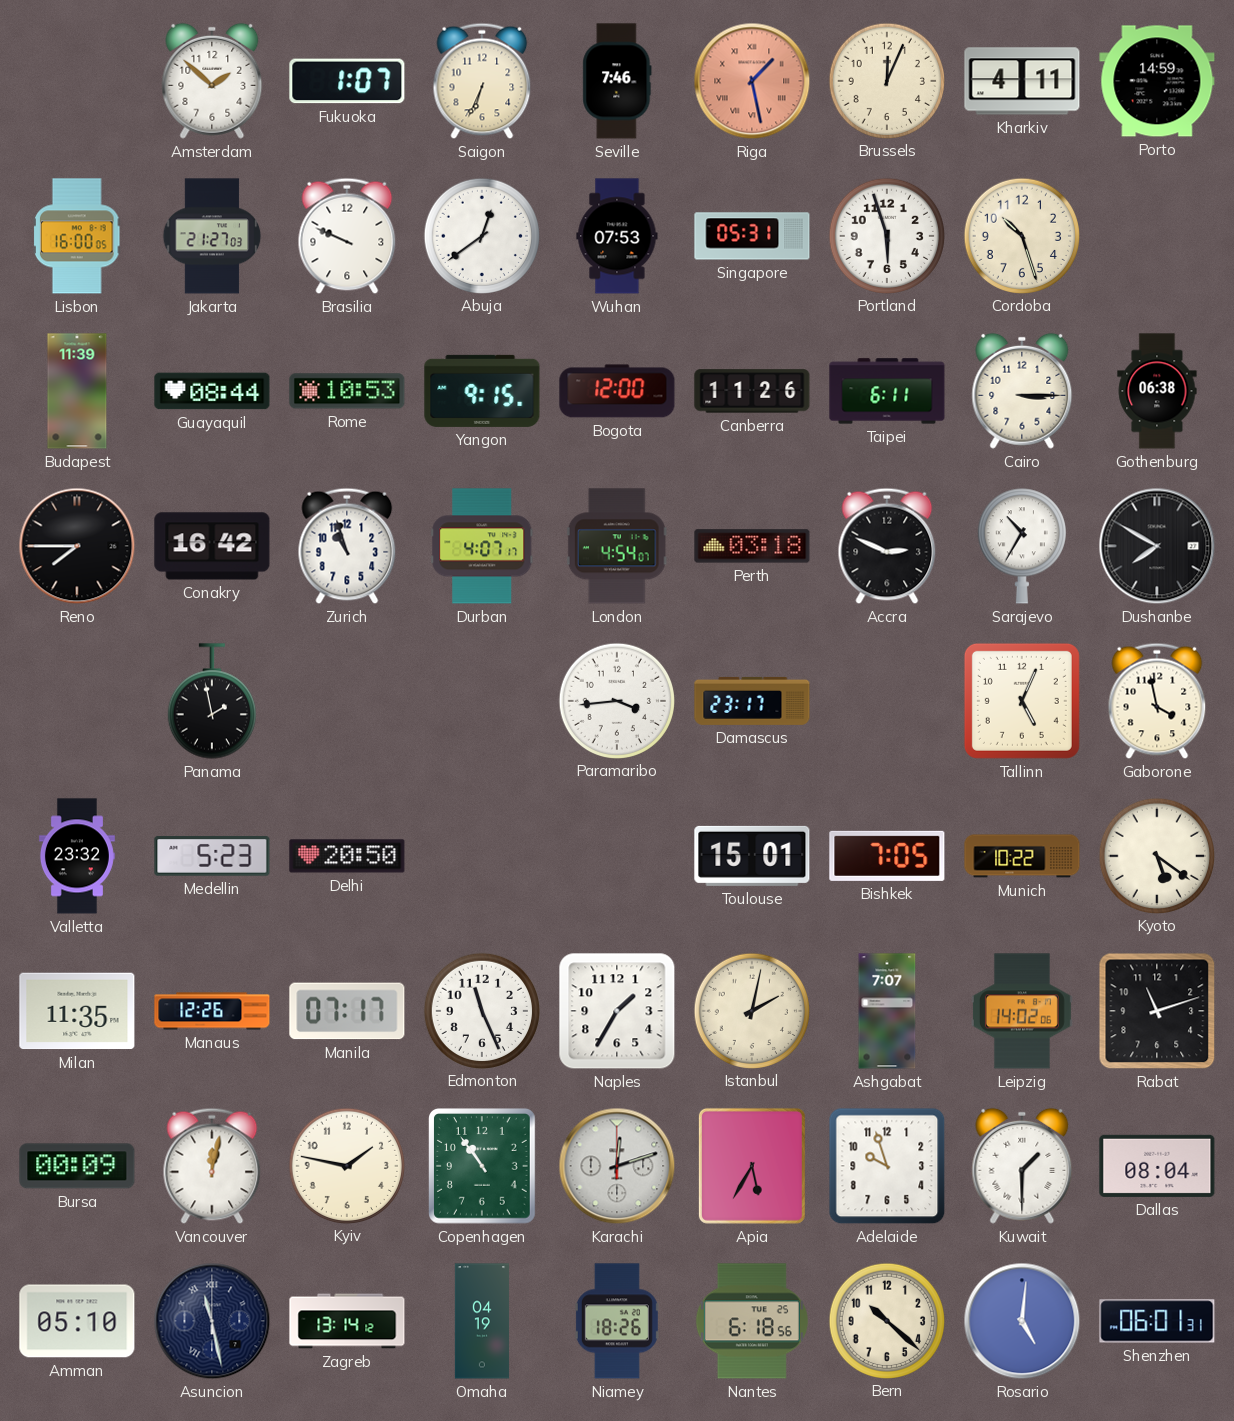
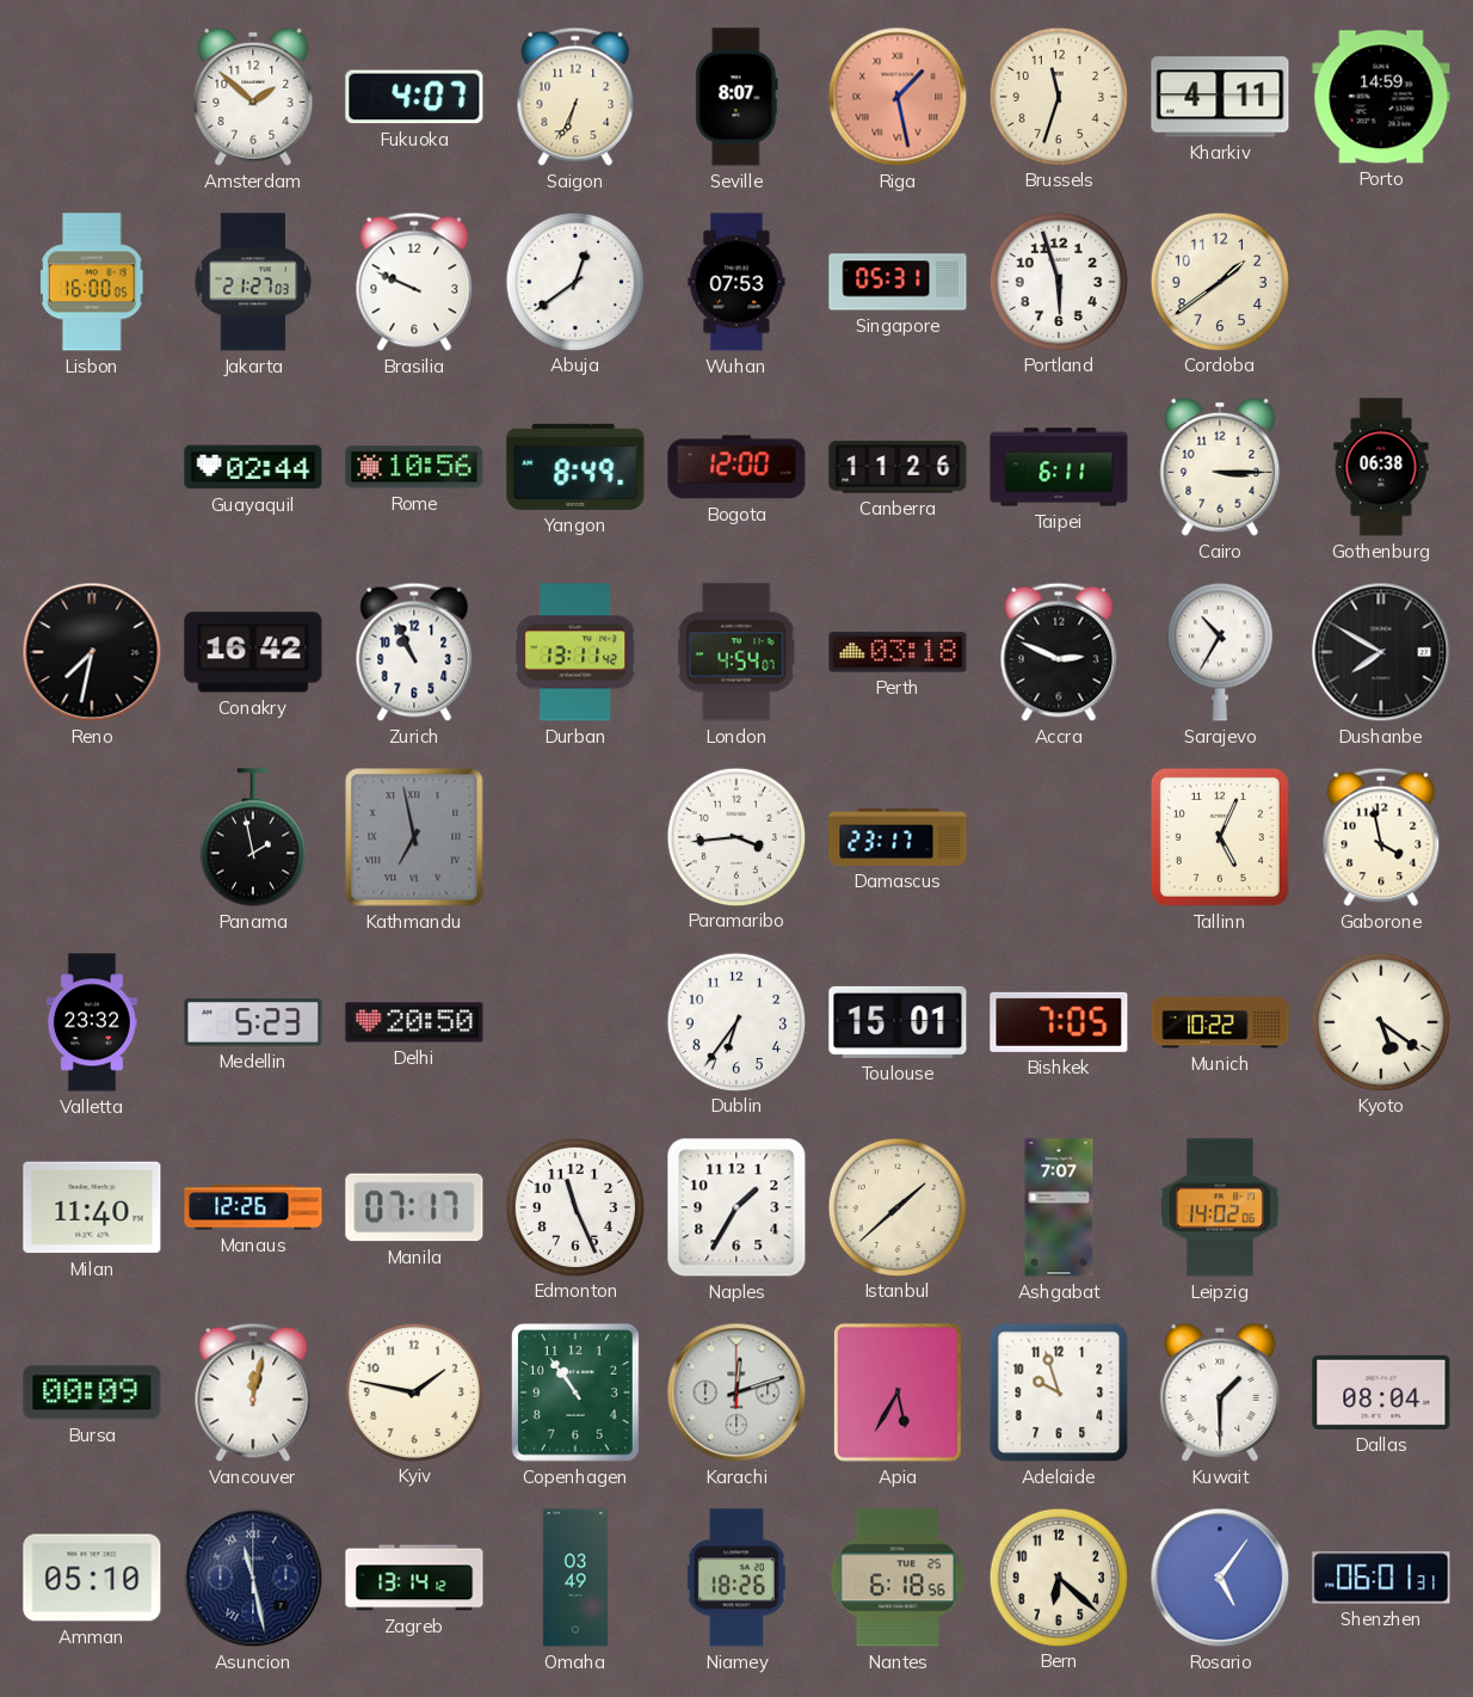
Fukuoka: 1:07 -> 4:07 (414, 97)
Seville: 7:46 -> 8:07 (736, 97)
Brussels: 12:04 -> 11:33 (1058, 96)
Cordoba: 10:27 -> 1:39 (1219, 281)
Budapest: 11:39 -> none (77, 391)
Guayaquil: 08:44 -> 02:44 (253, 467)
Rome: 10:53 -> 10:56 (414, 467)
Yangon: 9:15 -> 8:49 (575, 467)
Reno: 7:45 -> 7:32 (92, 652)
Zurich: 10:57 -> 10:56 (414, 652)
Durban: 4:07 -> 13:11 (575, 652)
Kathmandu: none -> 6:58 (414, 837)
Dublin: none -> 6:36 (735, 1021)
Milan: 11:35 -> 11:40 (92, 1207)
Istanbul: 2:02 -> 1:38 (896, 1206)
Rabat: 11:12 -> none (1157, 1011)
Omaha: 04:19 -> 03:49 (575, 1578)
Bern: 10:22 -> 6:22 (1058, 1576)
Rosario: 5:01 -> 5:06 (1220, 1578)
